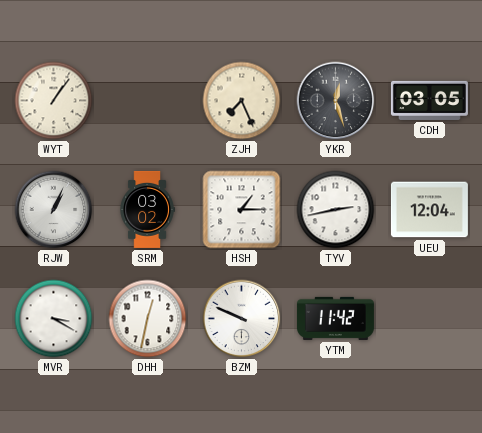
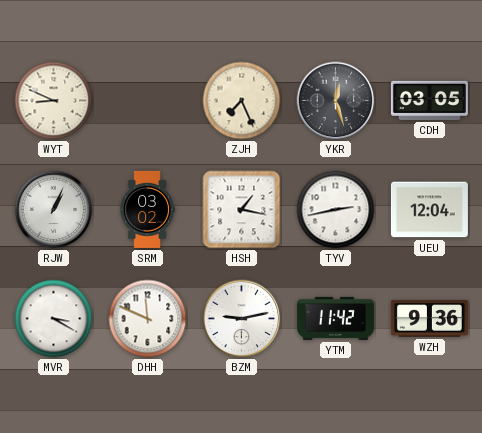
WYT: 1:06 -> 8:49 (54, 101)
HSH: 1:15 -> 1:17 (242, 210)
DHH: 12:32 -> 11:49 (148, 319)
BZM: 9:49 -> 9:13 (242, 319)
WZH: none -> 9:36 (429, 319)
